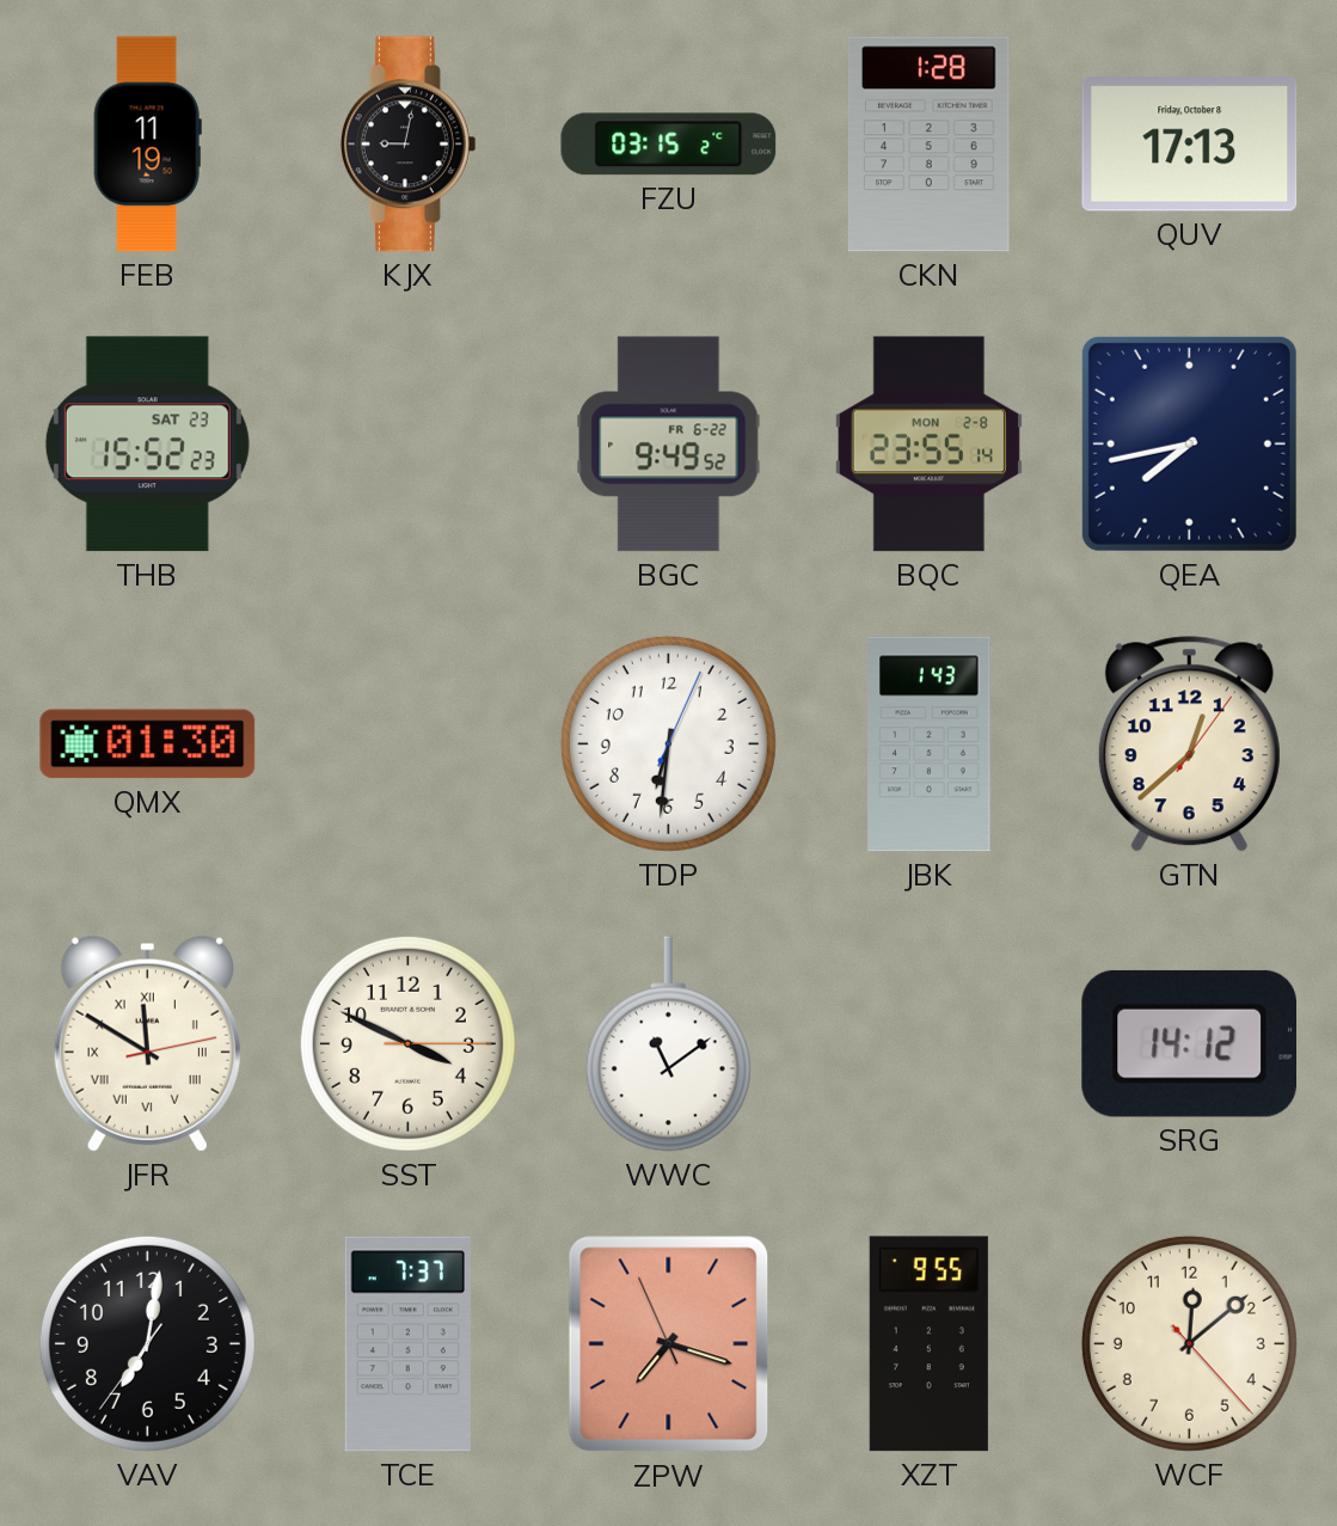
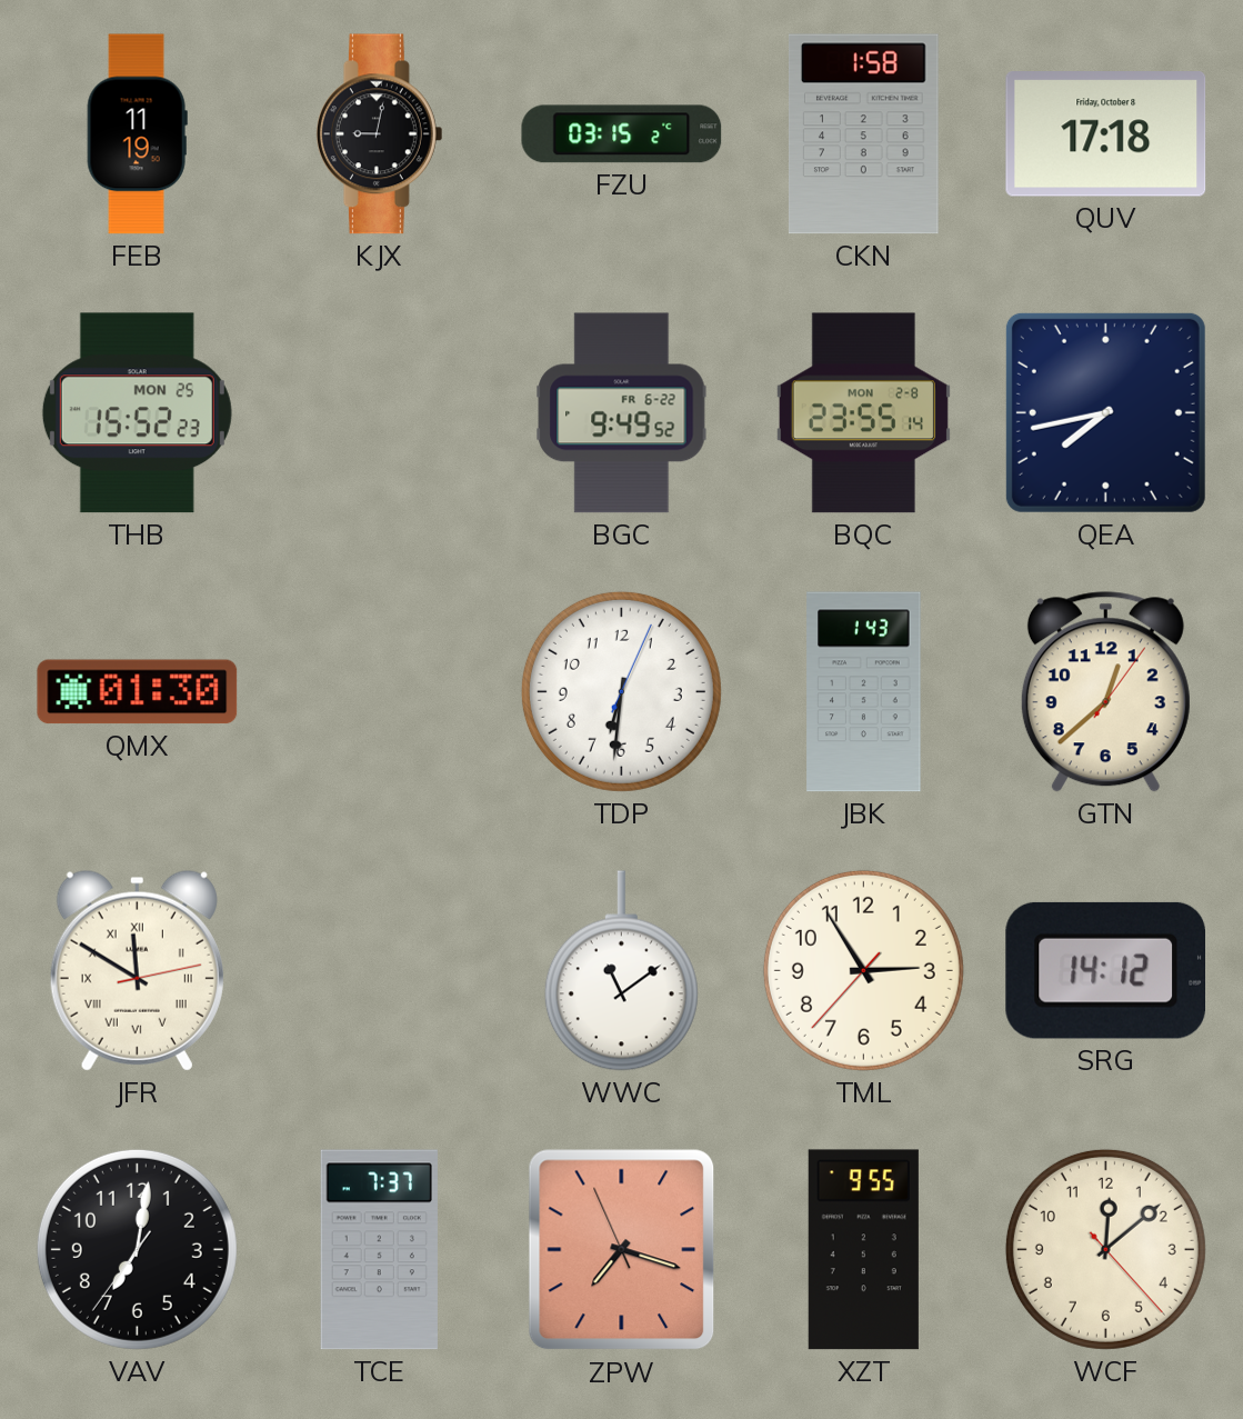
CKN: 1:28 -> 1:58 (863, 134)
QUV: 17:13 -> 17:18 (1106, 134)
THB date: SAT 23 -> MON 25 (137, 413)
SST: 3:49 -> none (407, 1043)
TML: none -> 2:54 (863, 970)
